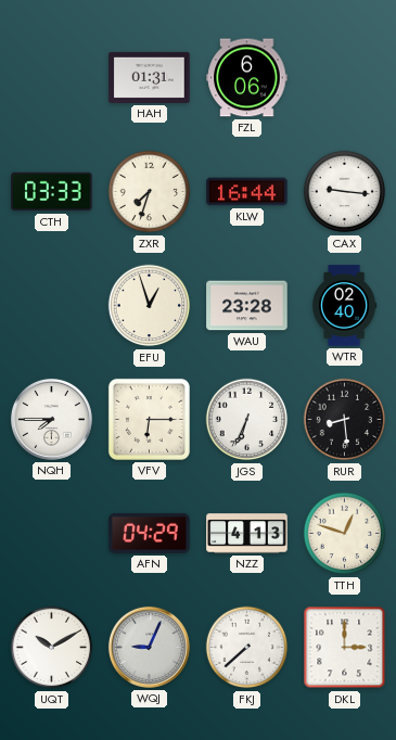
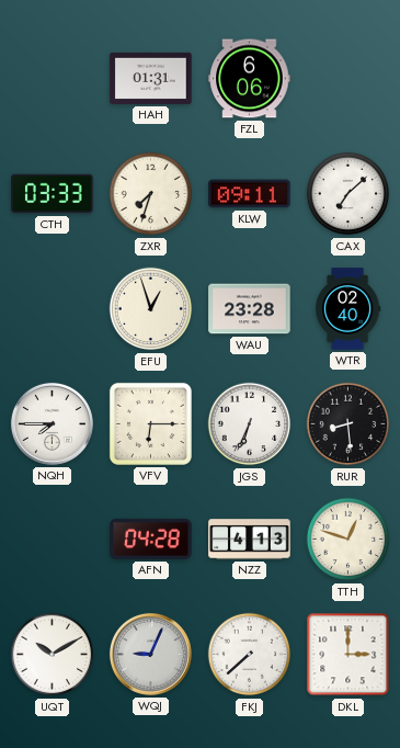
KLW: 16:44 -> 09:11 (250, 194)
CAX: 9:16 -> 7:08 (348, 194)
AFN: 04:29 -> 04:28 (151, 539)
